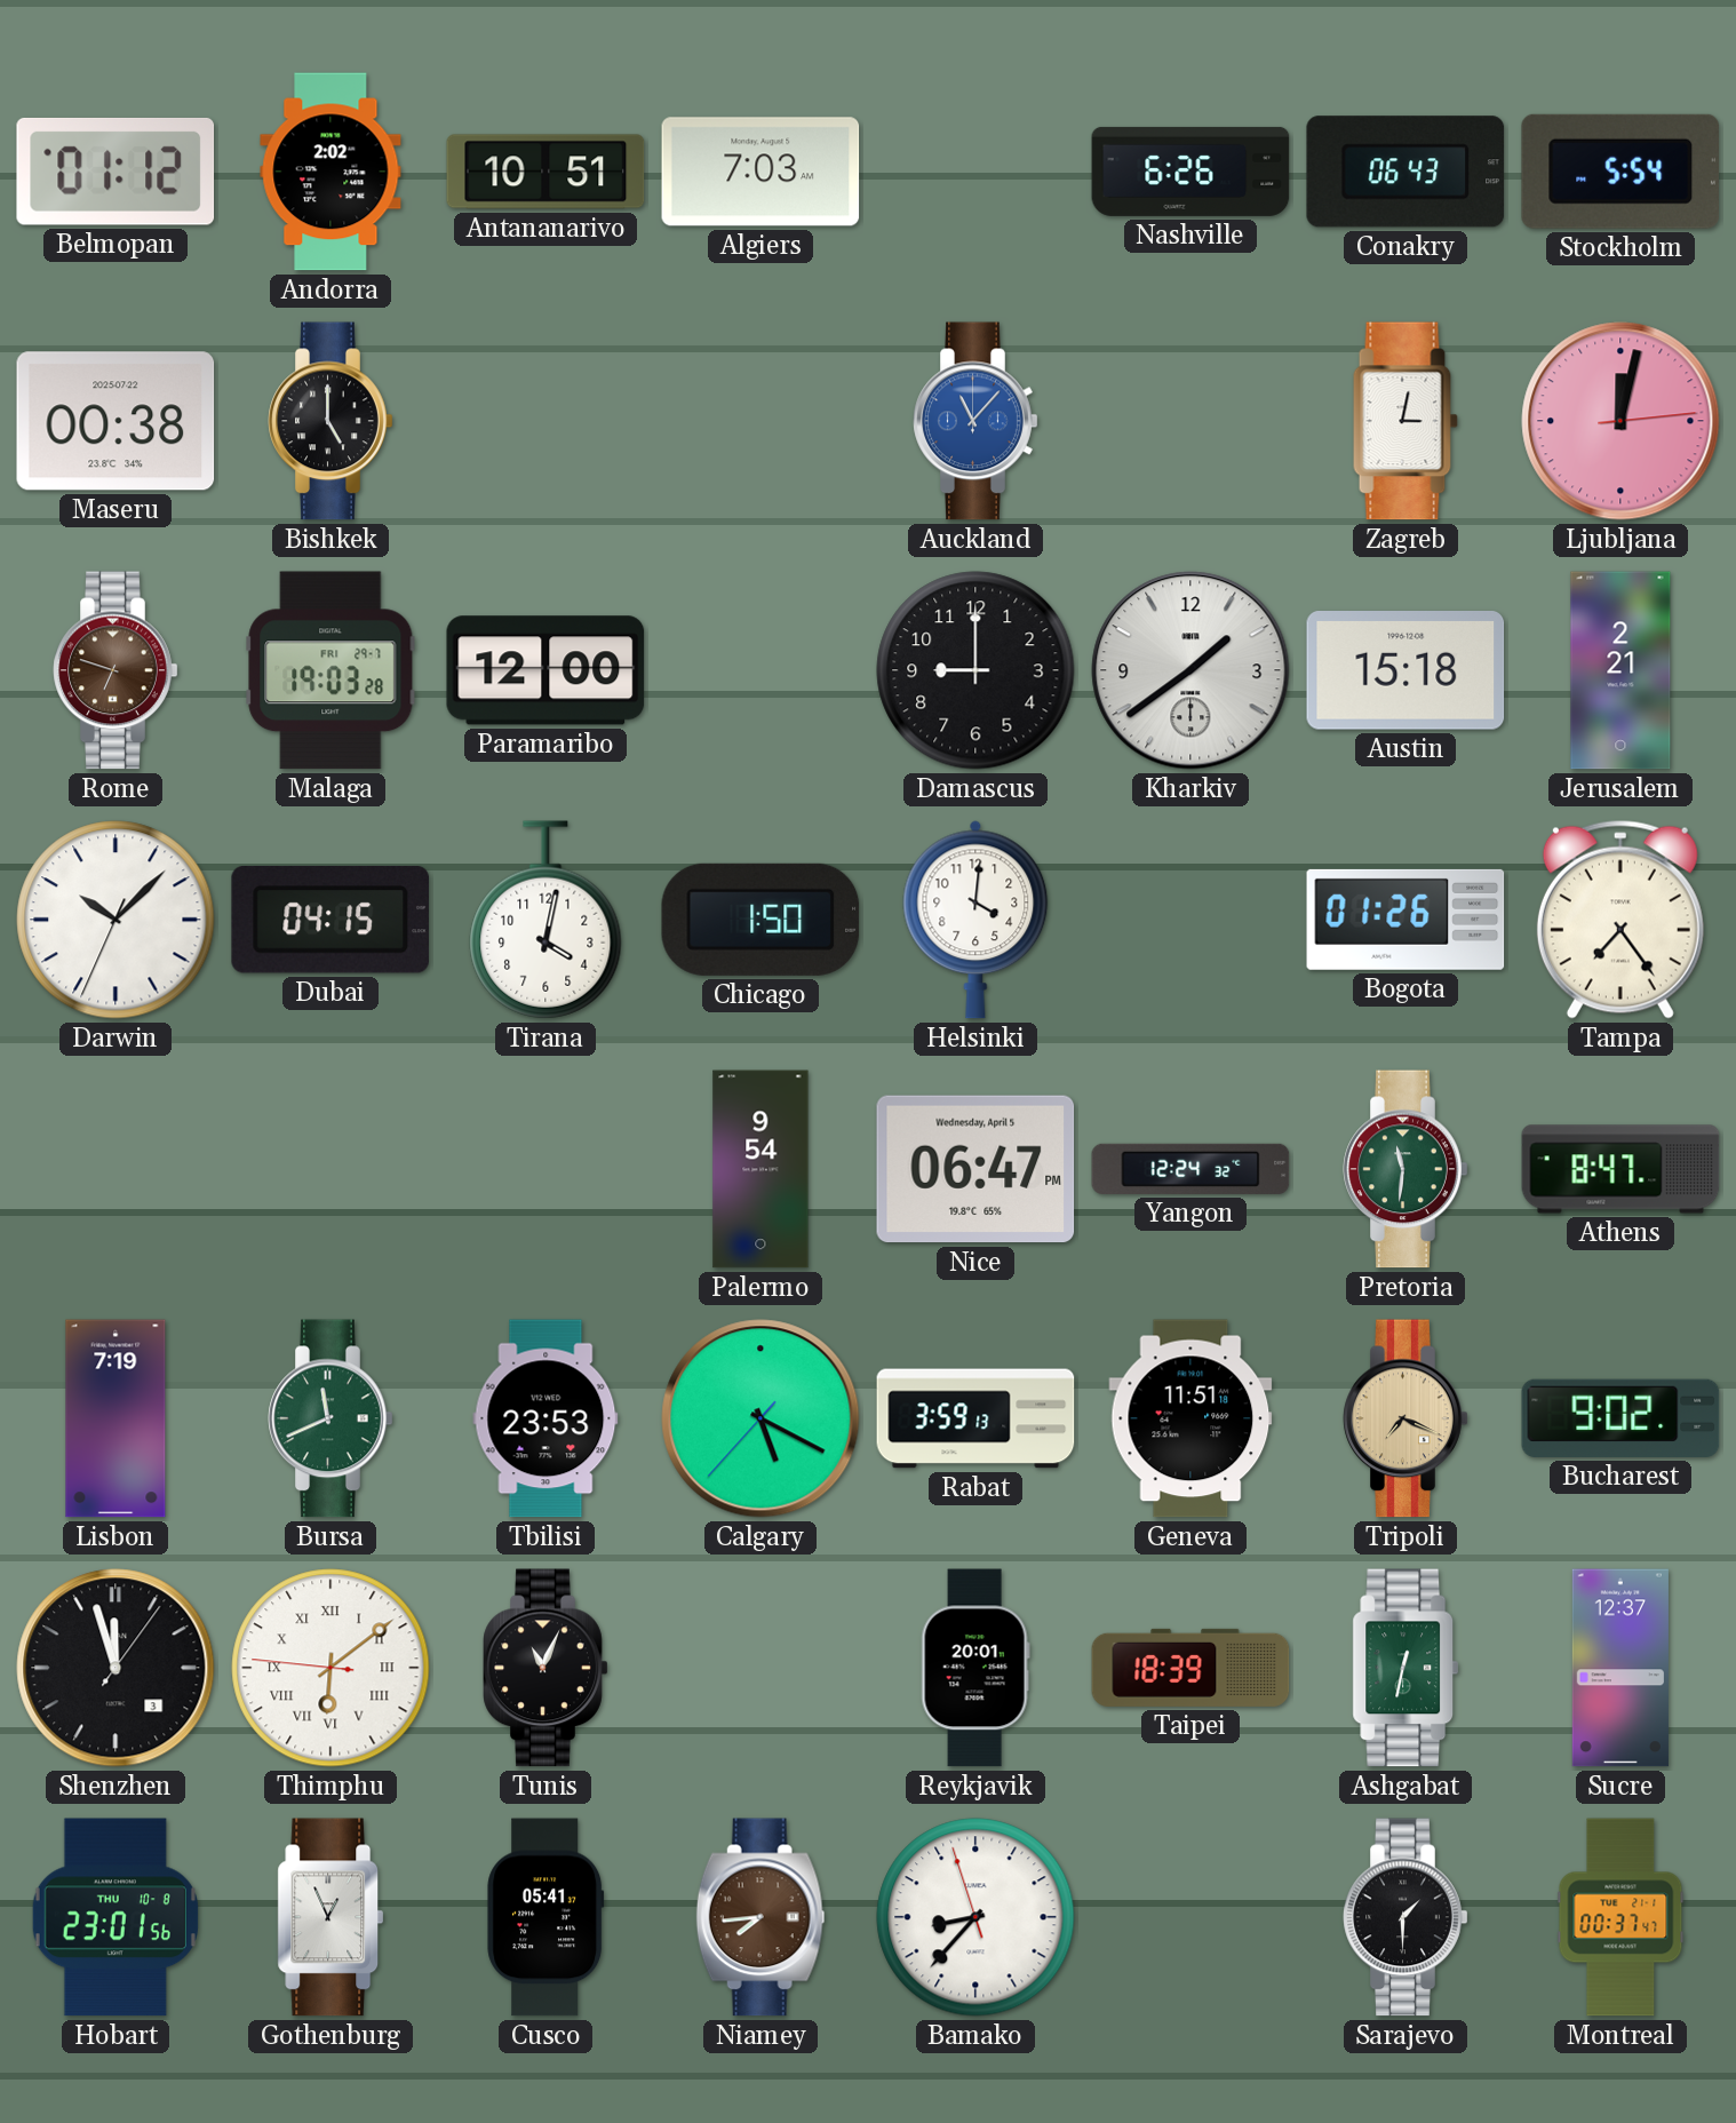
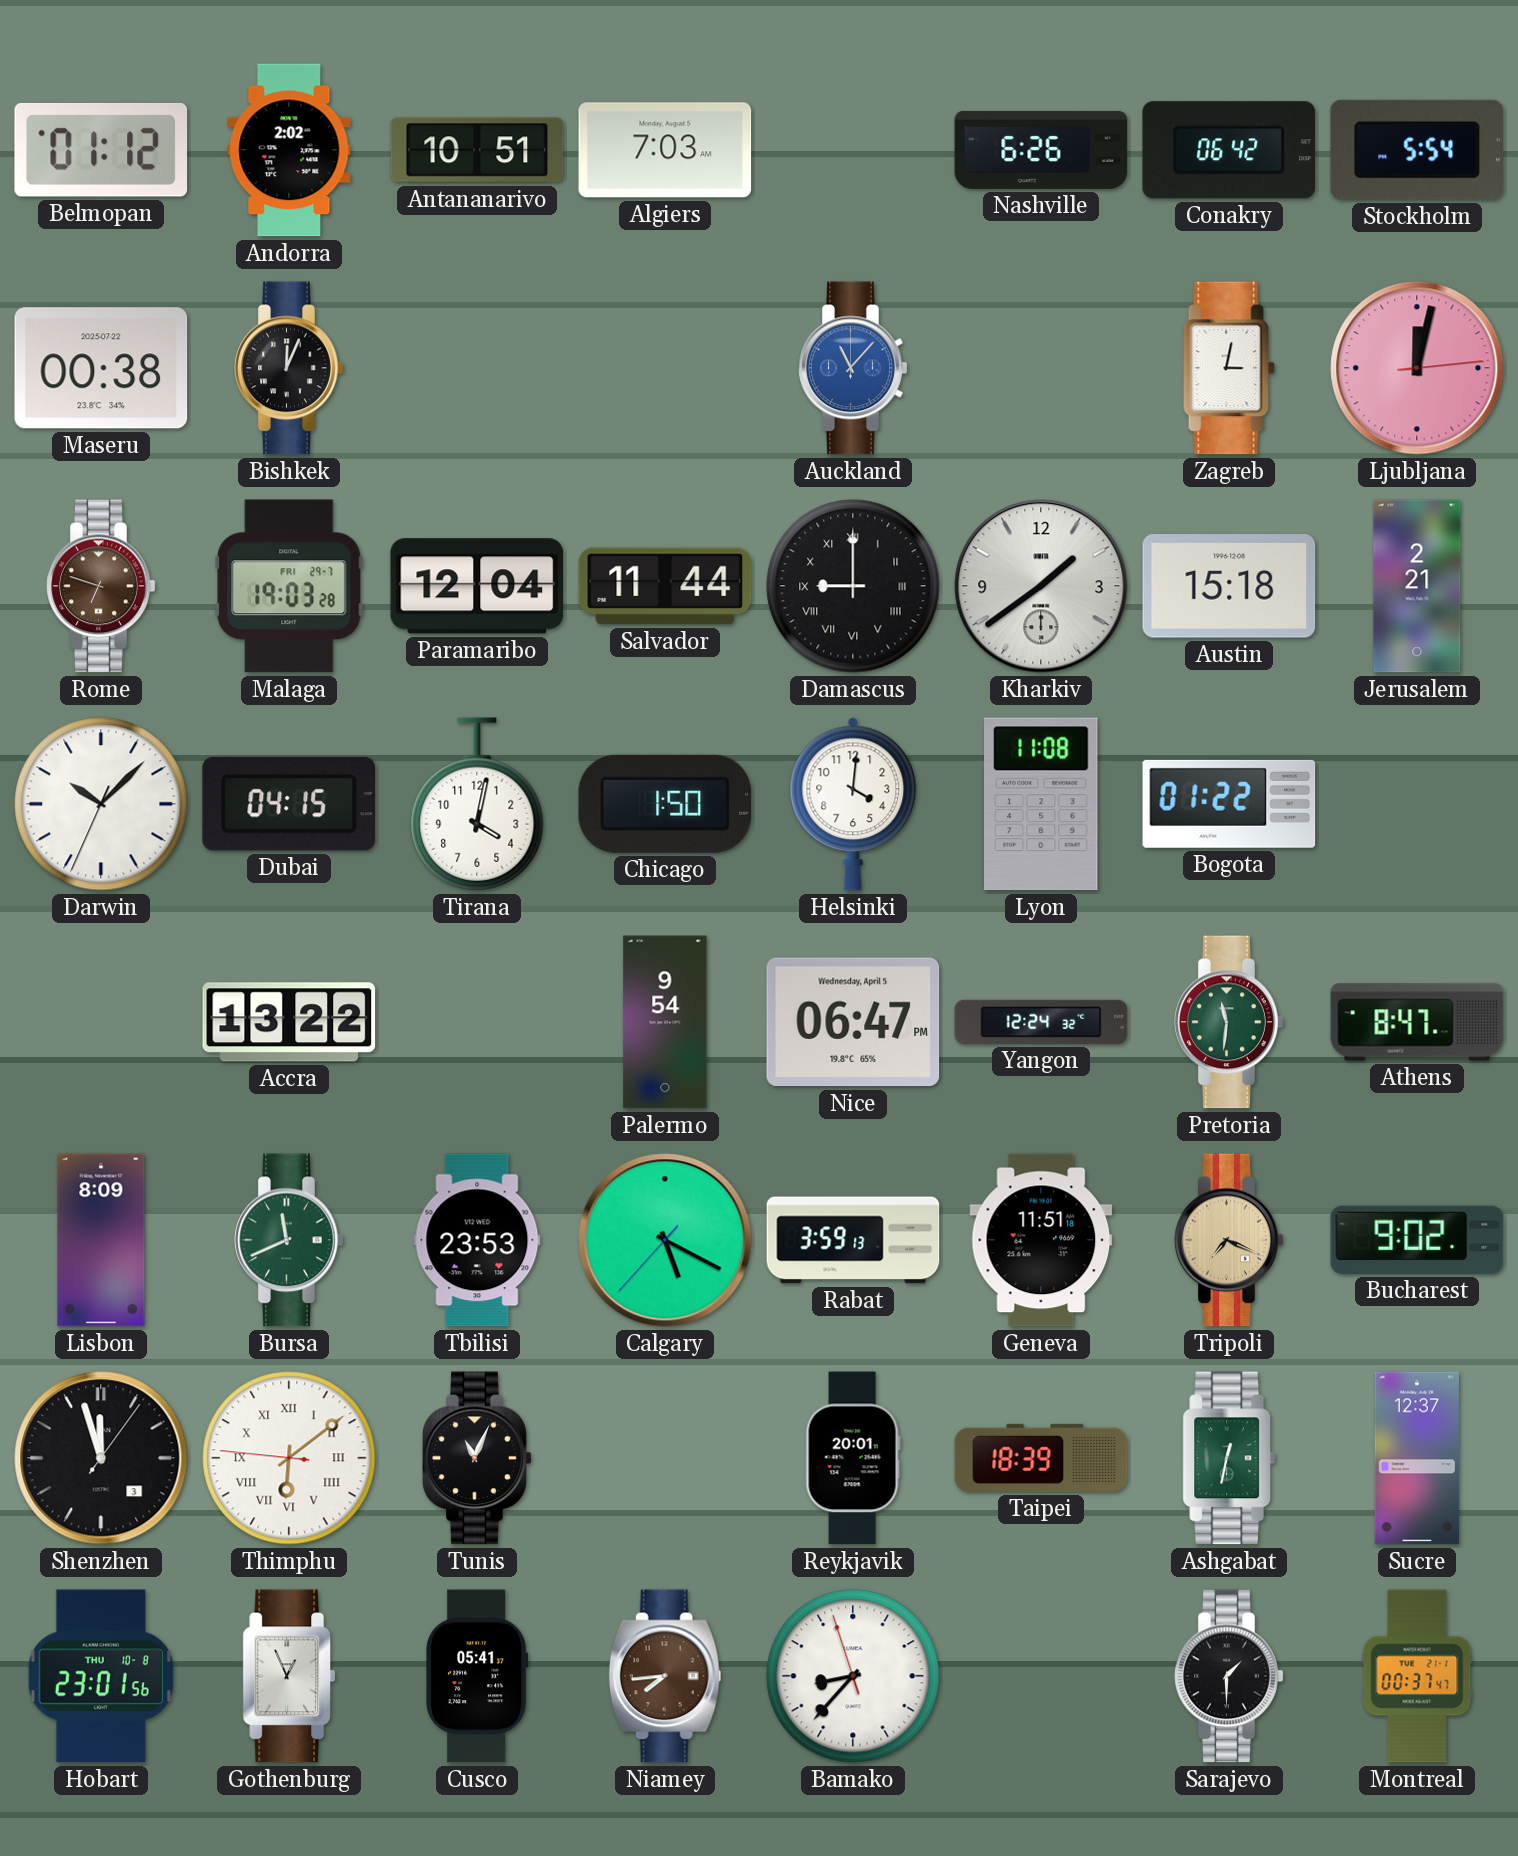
Conakry: 06:43 -> 06:42 (1229, 150)
Bishkek: 5:00 -> 12:04 (289, 368)
Paramaribo: 12:00 -> 12:04 (477, 586)
Salvador: none -> 11:44 (665, 586)
Damascus numerals: Arabic -> Roman (853, 586)
Lyon: none -> 11:08 (1042, 804)
Bogota: 01:26 -> 01:22 (1229, 804)
Tampa: 7:24 -> none (1620, 920)
Accra: none -> 13:22 (289, 1022)
Lisbon: 7:19 -> 8:09 (101, 1240)
